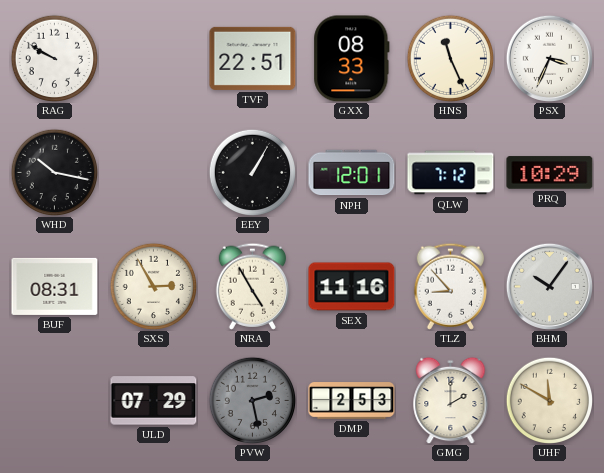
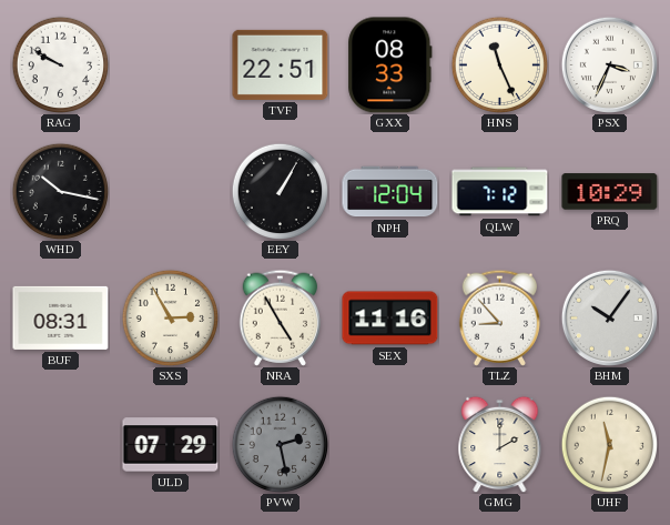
NPH: 12:01 -> 12:04 (390, 192)
DMP: 2:53 -> none (352, 401)
UHF: 11:50 -> 11:32 (609, 444)
